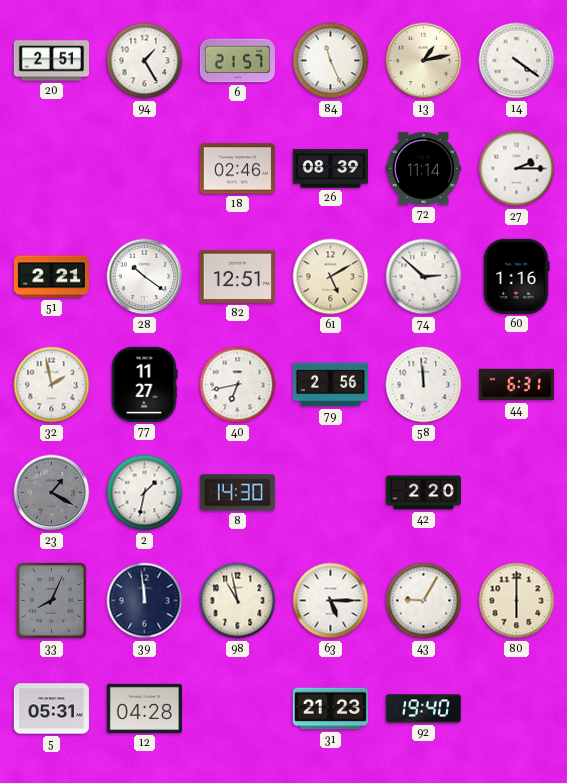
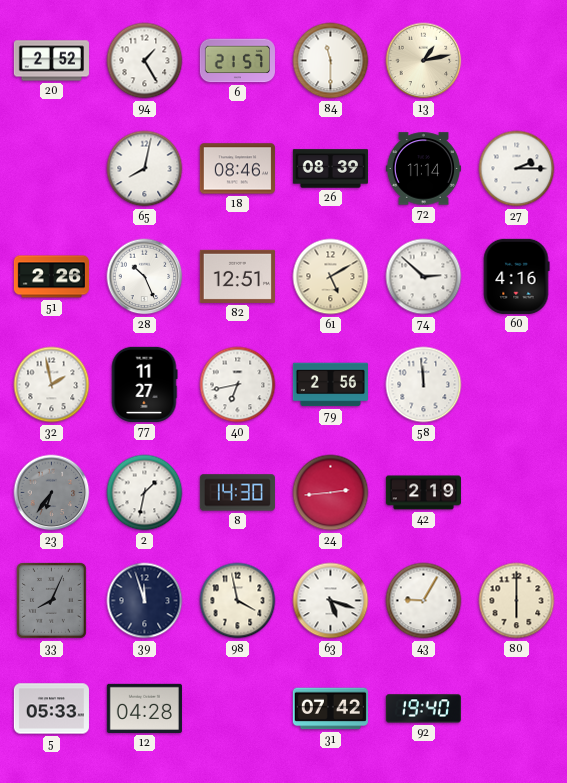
20: 2:51 -> 2:52 (51, 61)
84: 11:26 -> 11:30 (331, 61)
14: 4:21 -> none (517, 61)
65: none -> 8:02 (145, 169)
18: 02:46 -> 08:46 (237, 169)
51: 2:21 -> 2:26 (51, 277)
28: 10:21 -> 10:26 (145, 277)
60: 1:16 -> 4:16 (516, 276)
44: 6:31 -> none (516, 385)
23: 1:20 -> 6:36 (52, 493)
24: none -> 2:44 (331, 493)
42: 2:20 -> 2:19 (423, 493)
39: 11:59 -> 11:57 (145, 601)
98: 10:58 -> 3:58 (238, 601)
63: 5:15 -> 5:18 (331, 601)
5: 05:31 -> 05:33 (51, 709)
31: 21:23 -> 07:42 (330, 709)
